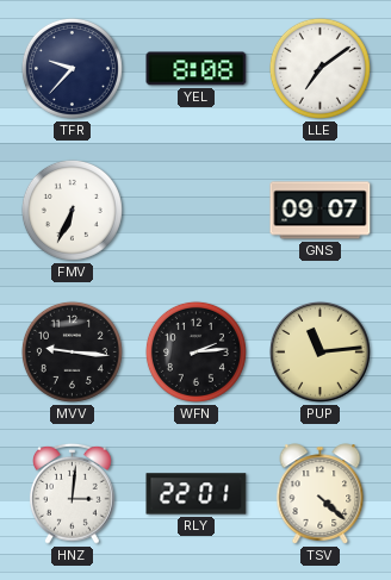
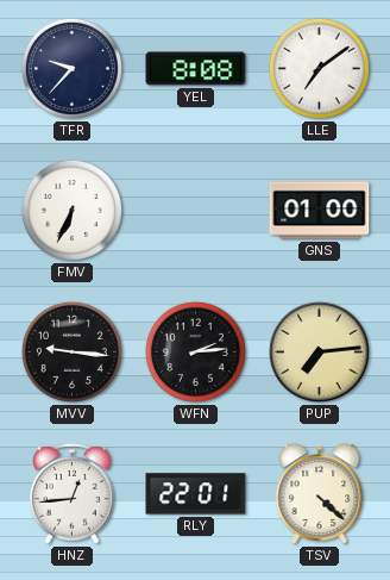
GNS: 09:07 -> 01:00 (320, 211)
PUP: 11:14 -> 7:14 (319, 351)
HNZ: 3:01 -> 12:44 (73, 493)
